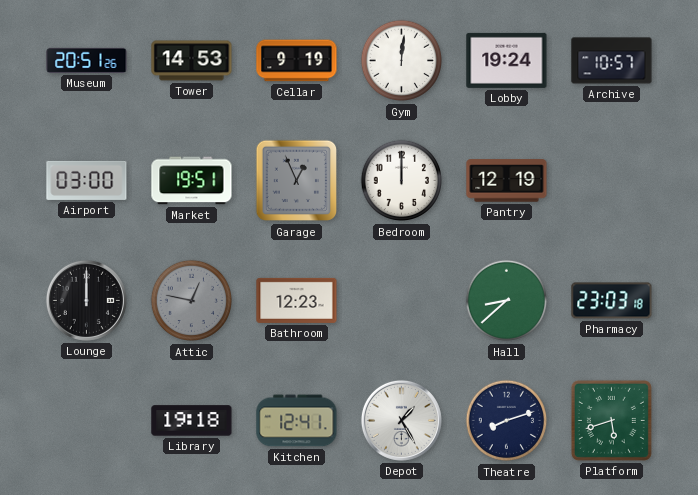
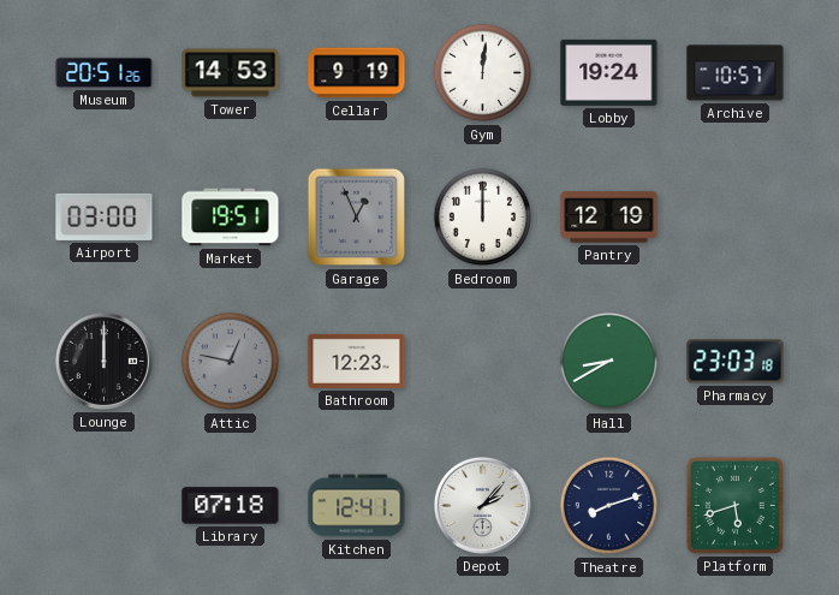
Hall: 8:38 -> 8:40 (609, 362)
Library: 19:18 -> 07:18 (231, 506)
Depot: 1:25 -> 2:07 (482, 505)
